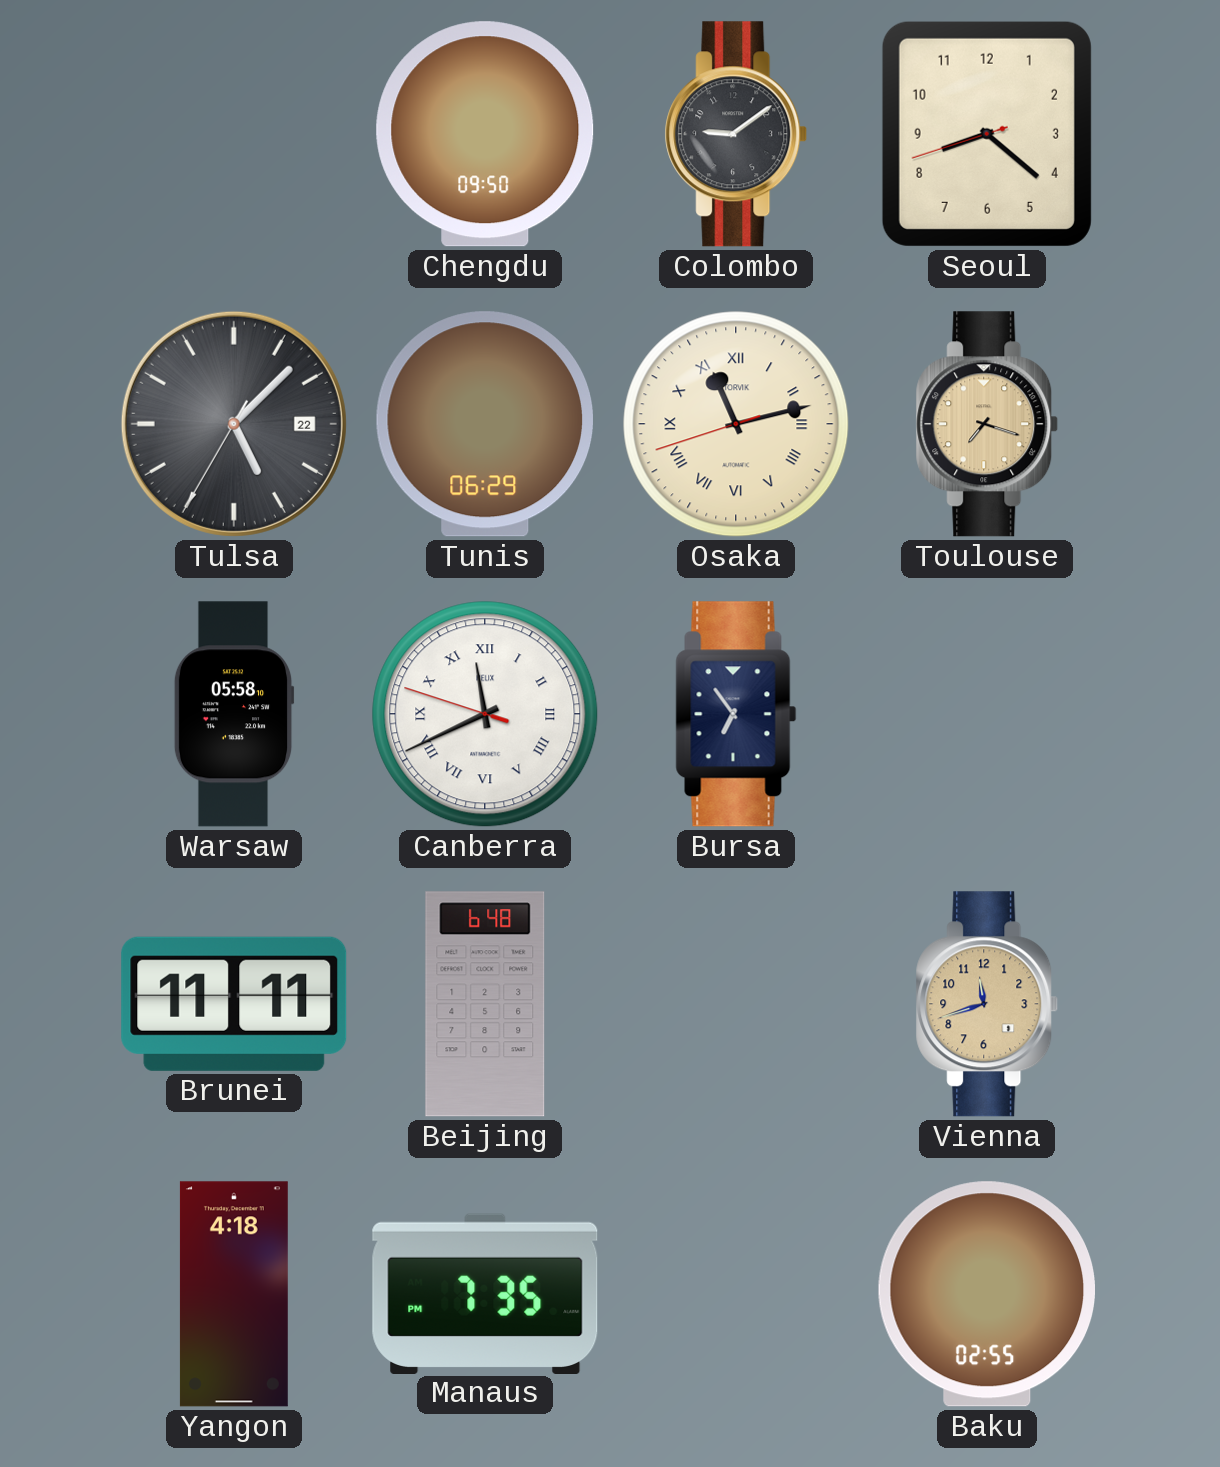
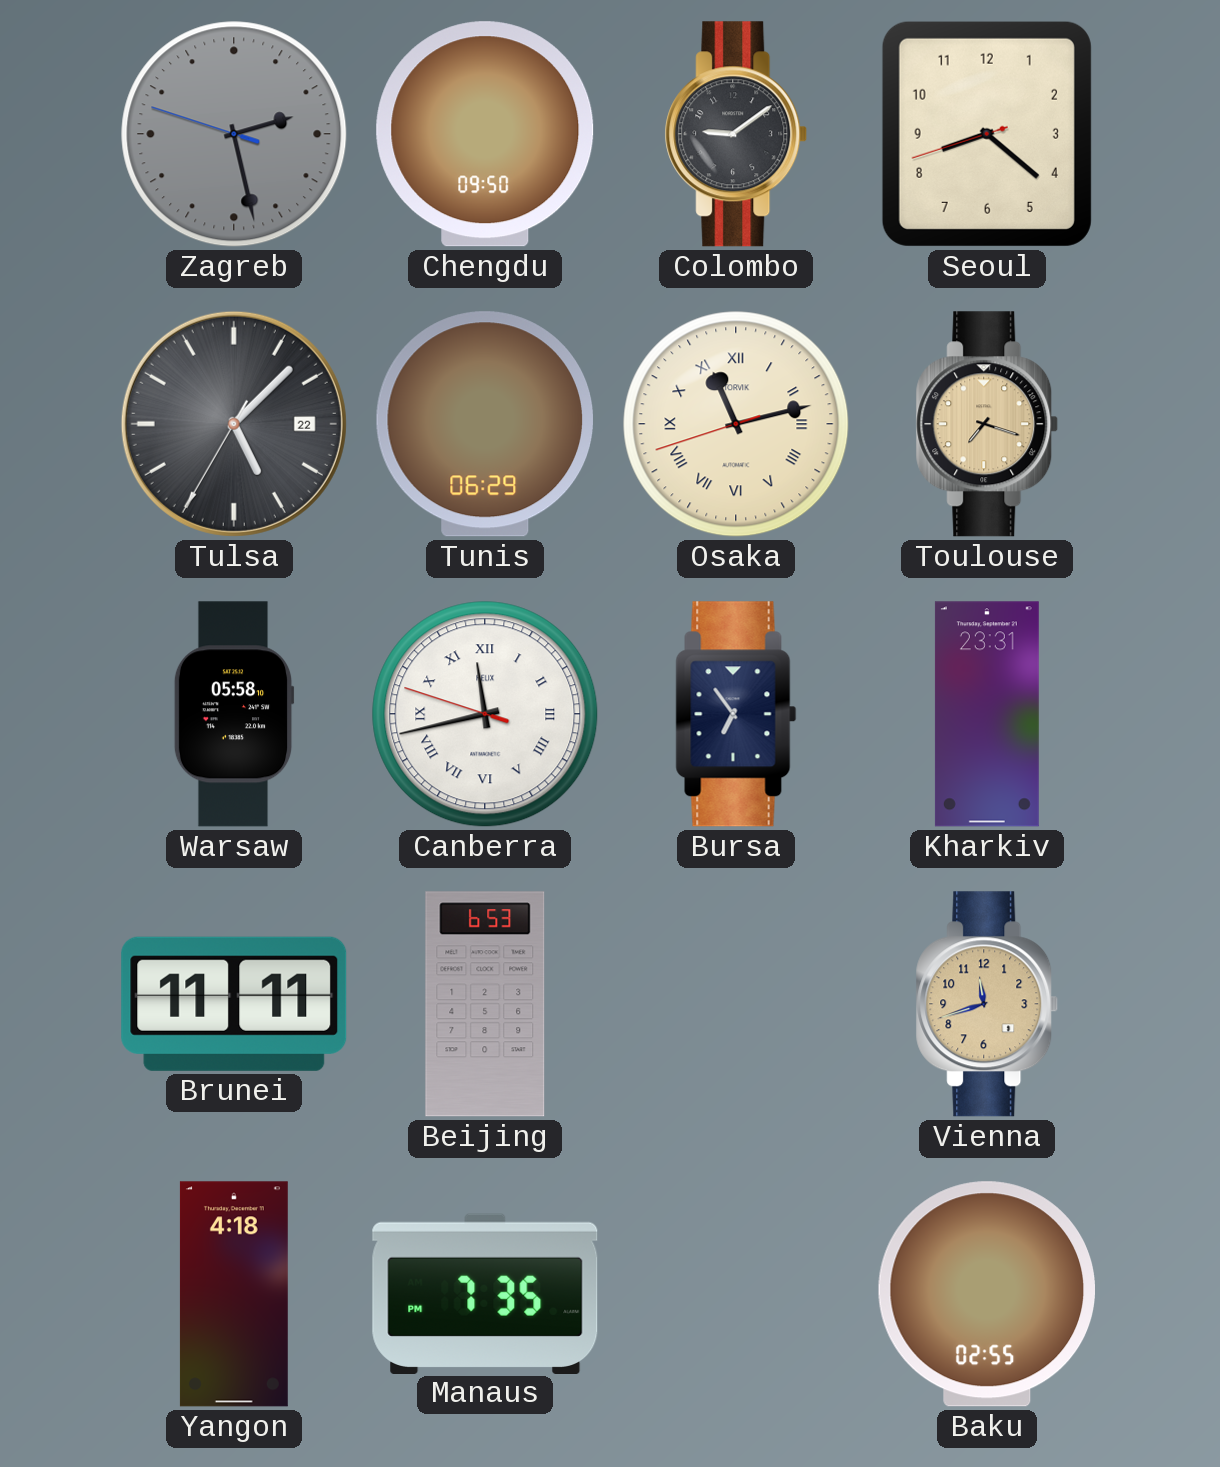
Zagreb: none -> 2:27 (234, 134)
Canberra: 11:40 -> 11:42 (485, 714)
Kharkiv: none -> 23:31 (987, 714)
Beijing: 6:48 -> 6:53 (485, 1004)
